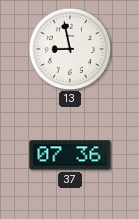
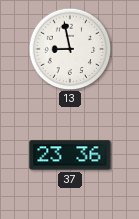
37: 07:36 -> 23:36 (70, 155)
